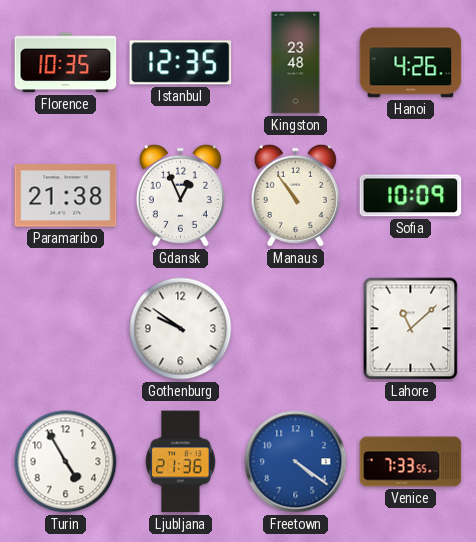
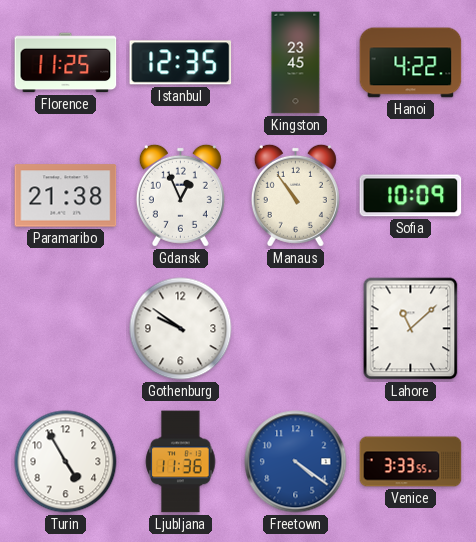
Florence: 10:35 -> 11:25 (66, 63)
Kingston: 23:48 -> 23:45 (296, 63)
Hanoi: 4:26 -> 4:22 (411, 63)
Ljubljana: 21:36 -> 11:36 (181, 462)
Venice: 7:33 -> 3:33 (411, 462)
